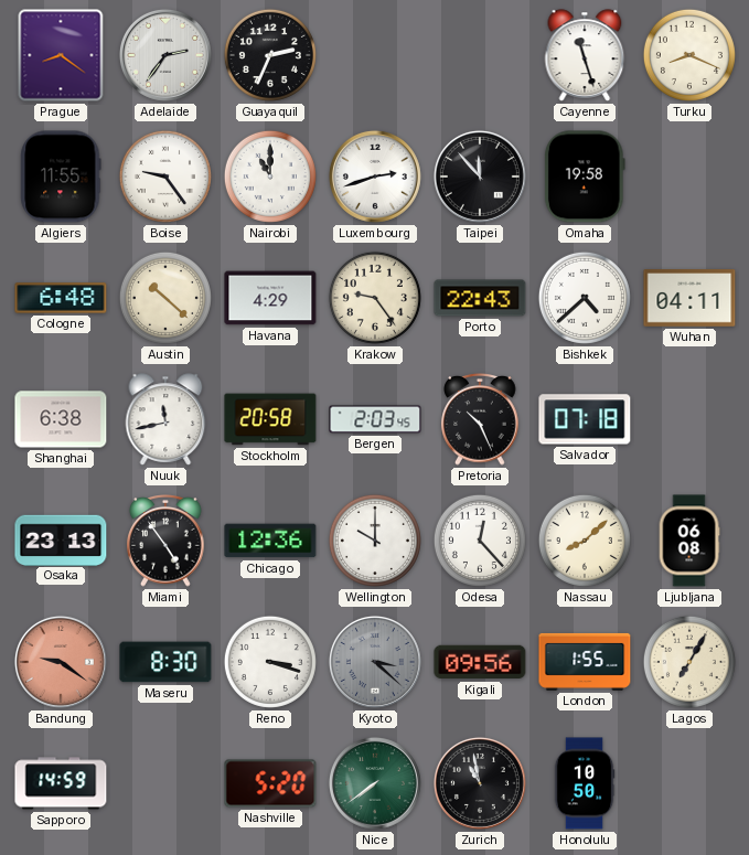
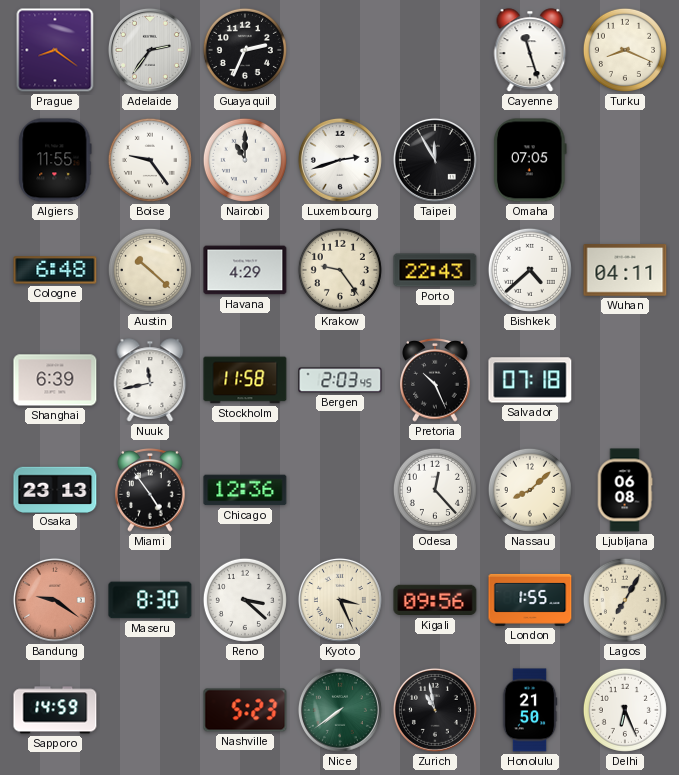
Taipei: 11:53 -> 11:55 (435, 160)
Omaha: 19:58 -> 07:05 (530, 160)
Shanghai: 6:38 -> 6:39 (55, 380)
Stockholm: 20:58 -> 11:58 (245, 380)
Wellington: 10:00 -> none (375, 541)
Reno: 3:18 -> 3:22 (245, 600)
Kyoto: 3:22 -> 3:26 (340, 600)
Kyoto dial: grey -> cream (340, 600)
Nashville: 5:20 -> 5:23 (245, 710)
Honolulu: 10:50 -> 21:50 (530, 710)
Delhi: none -> 6:26 (625, 710)
